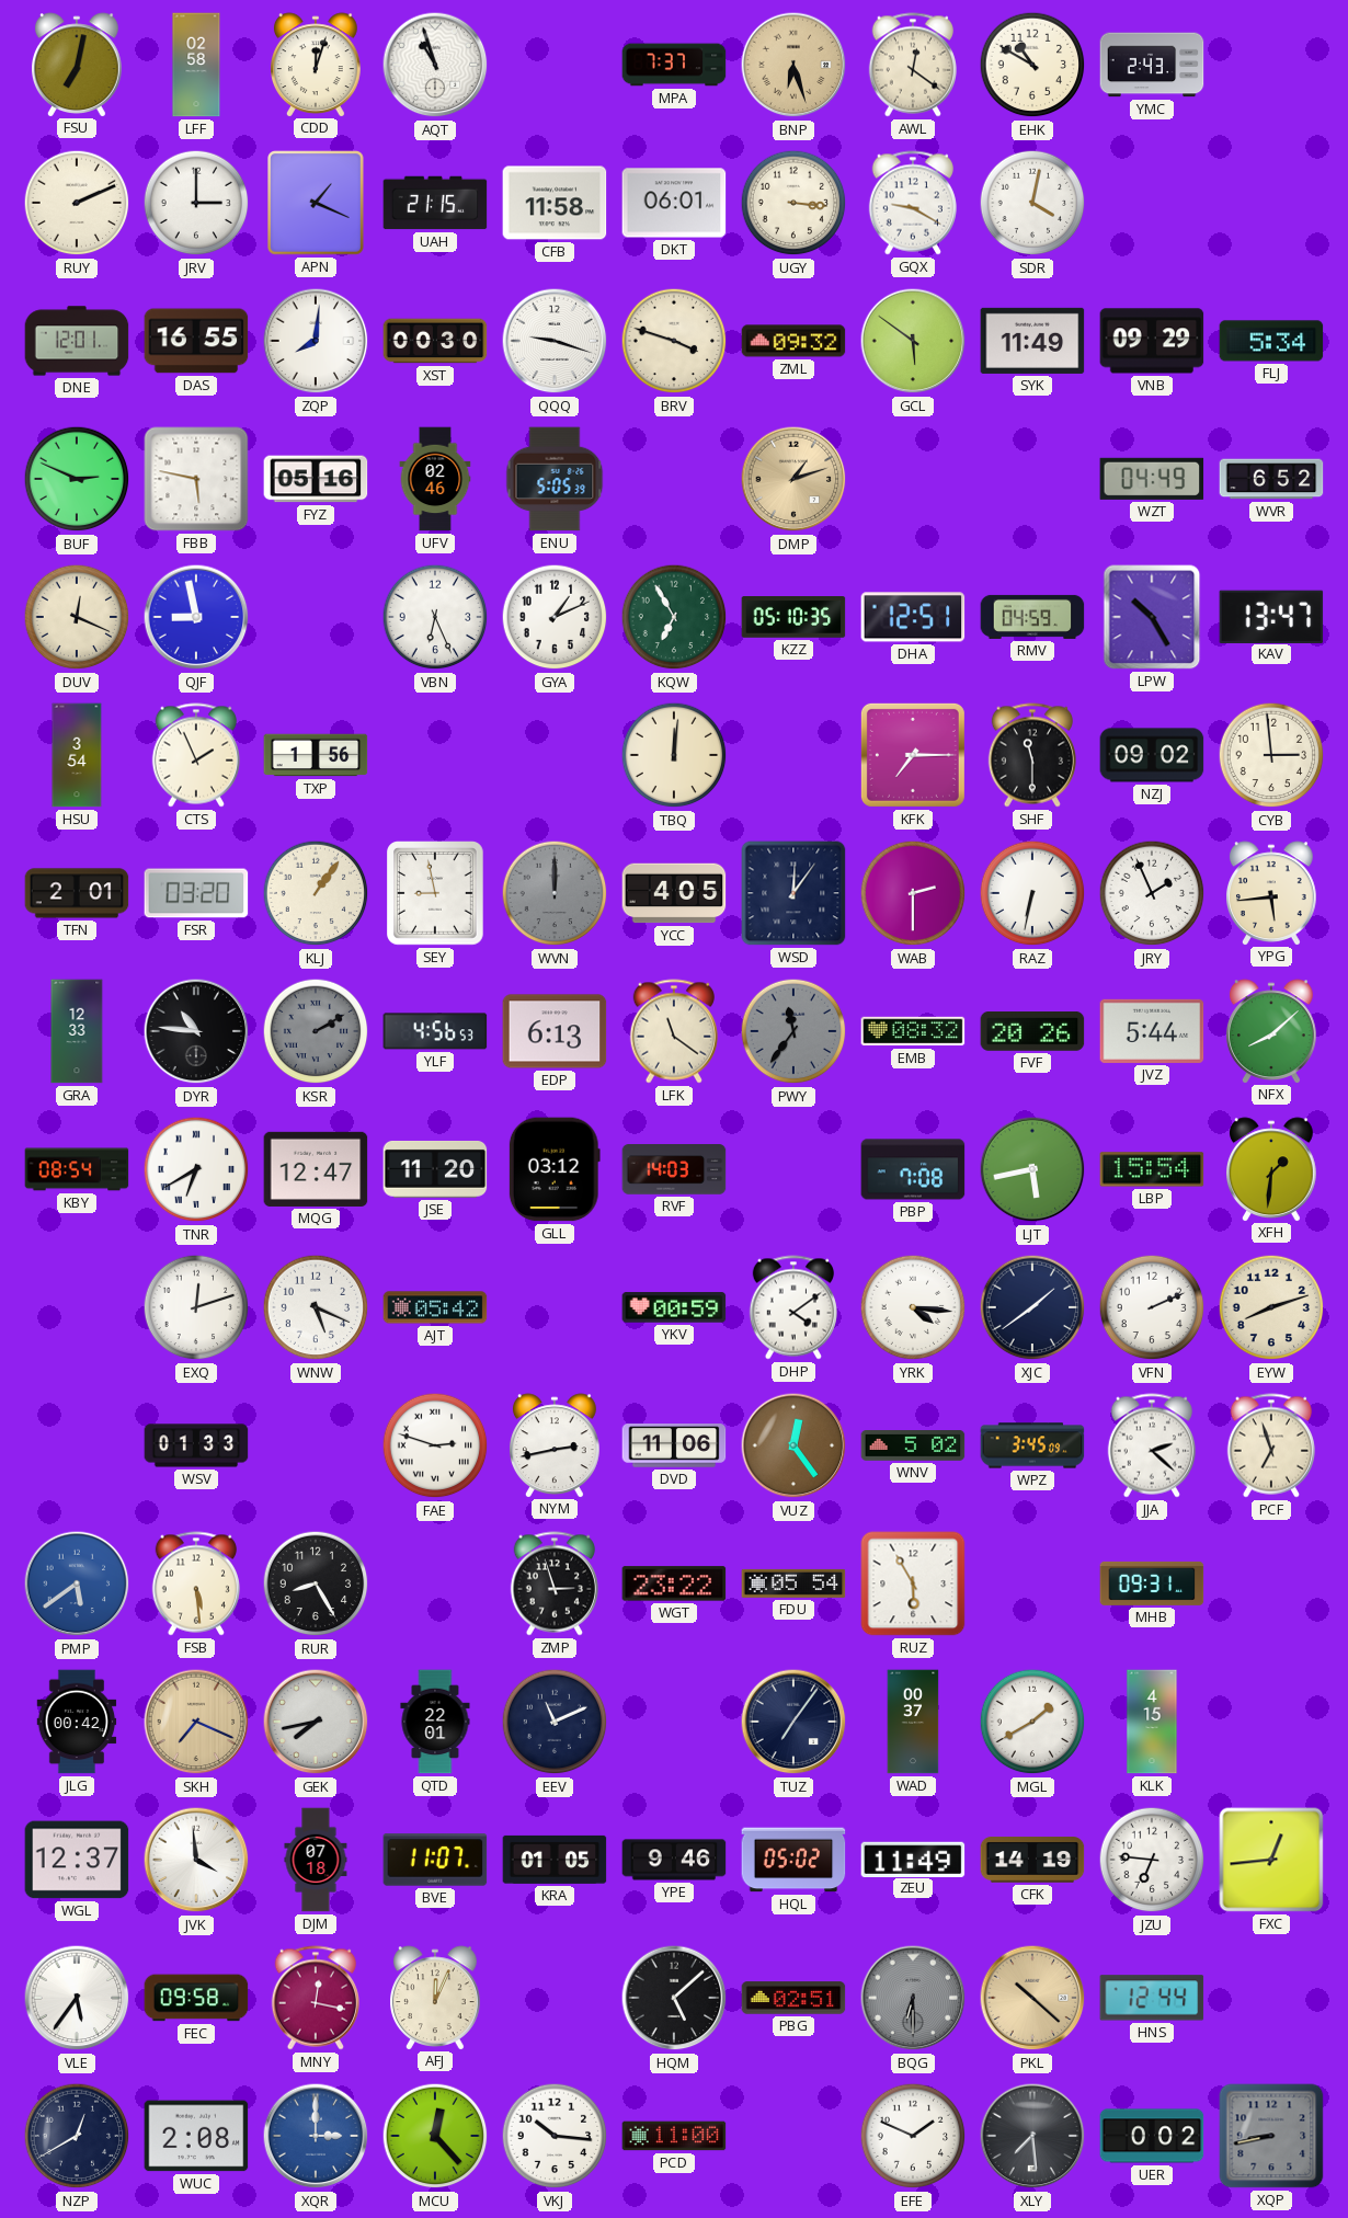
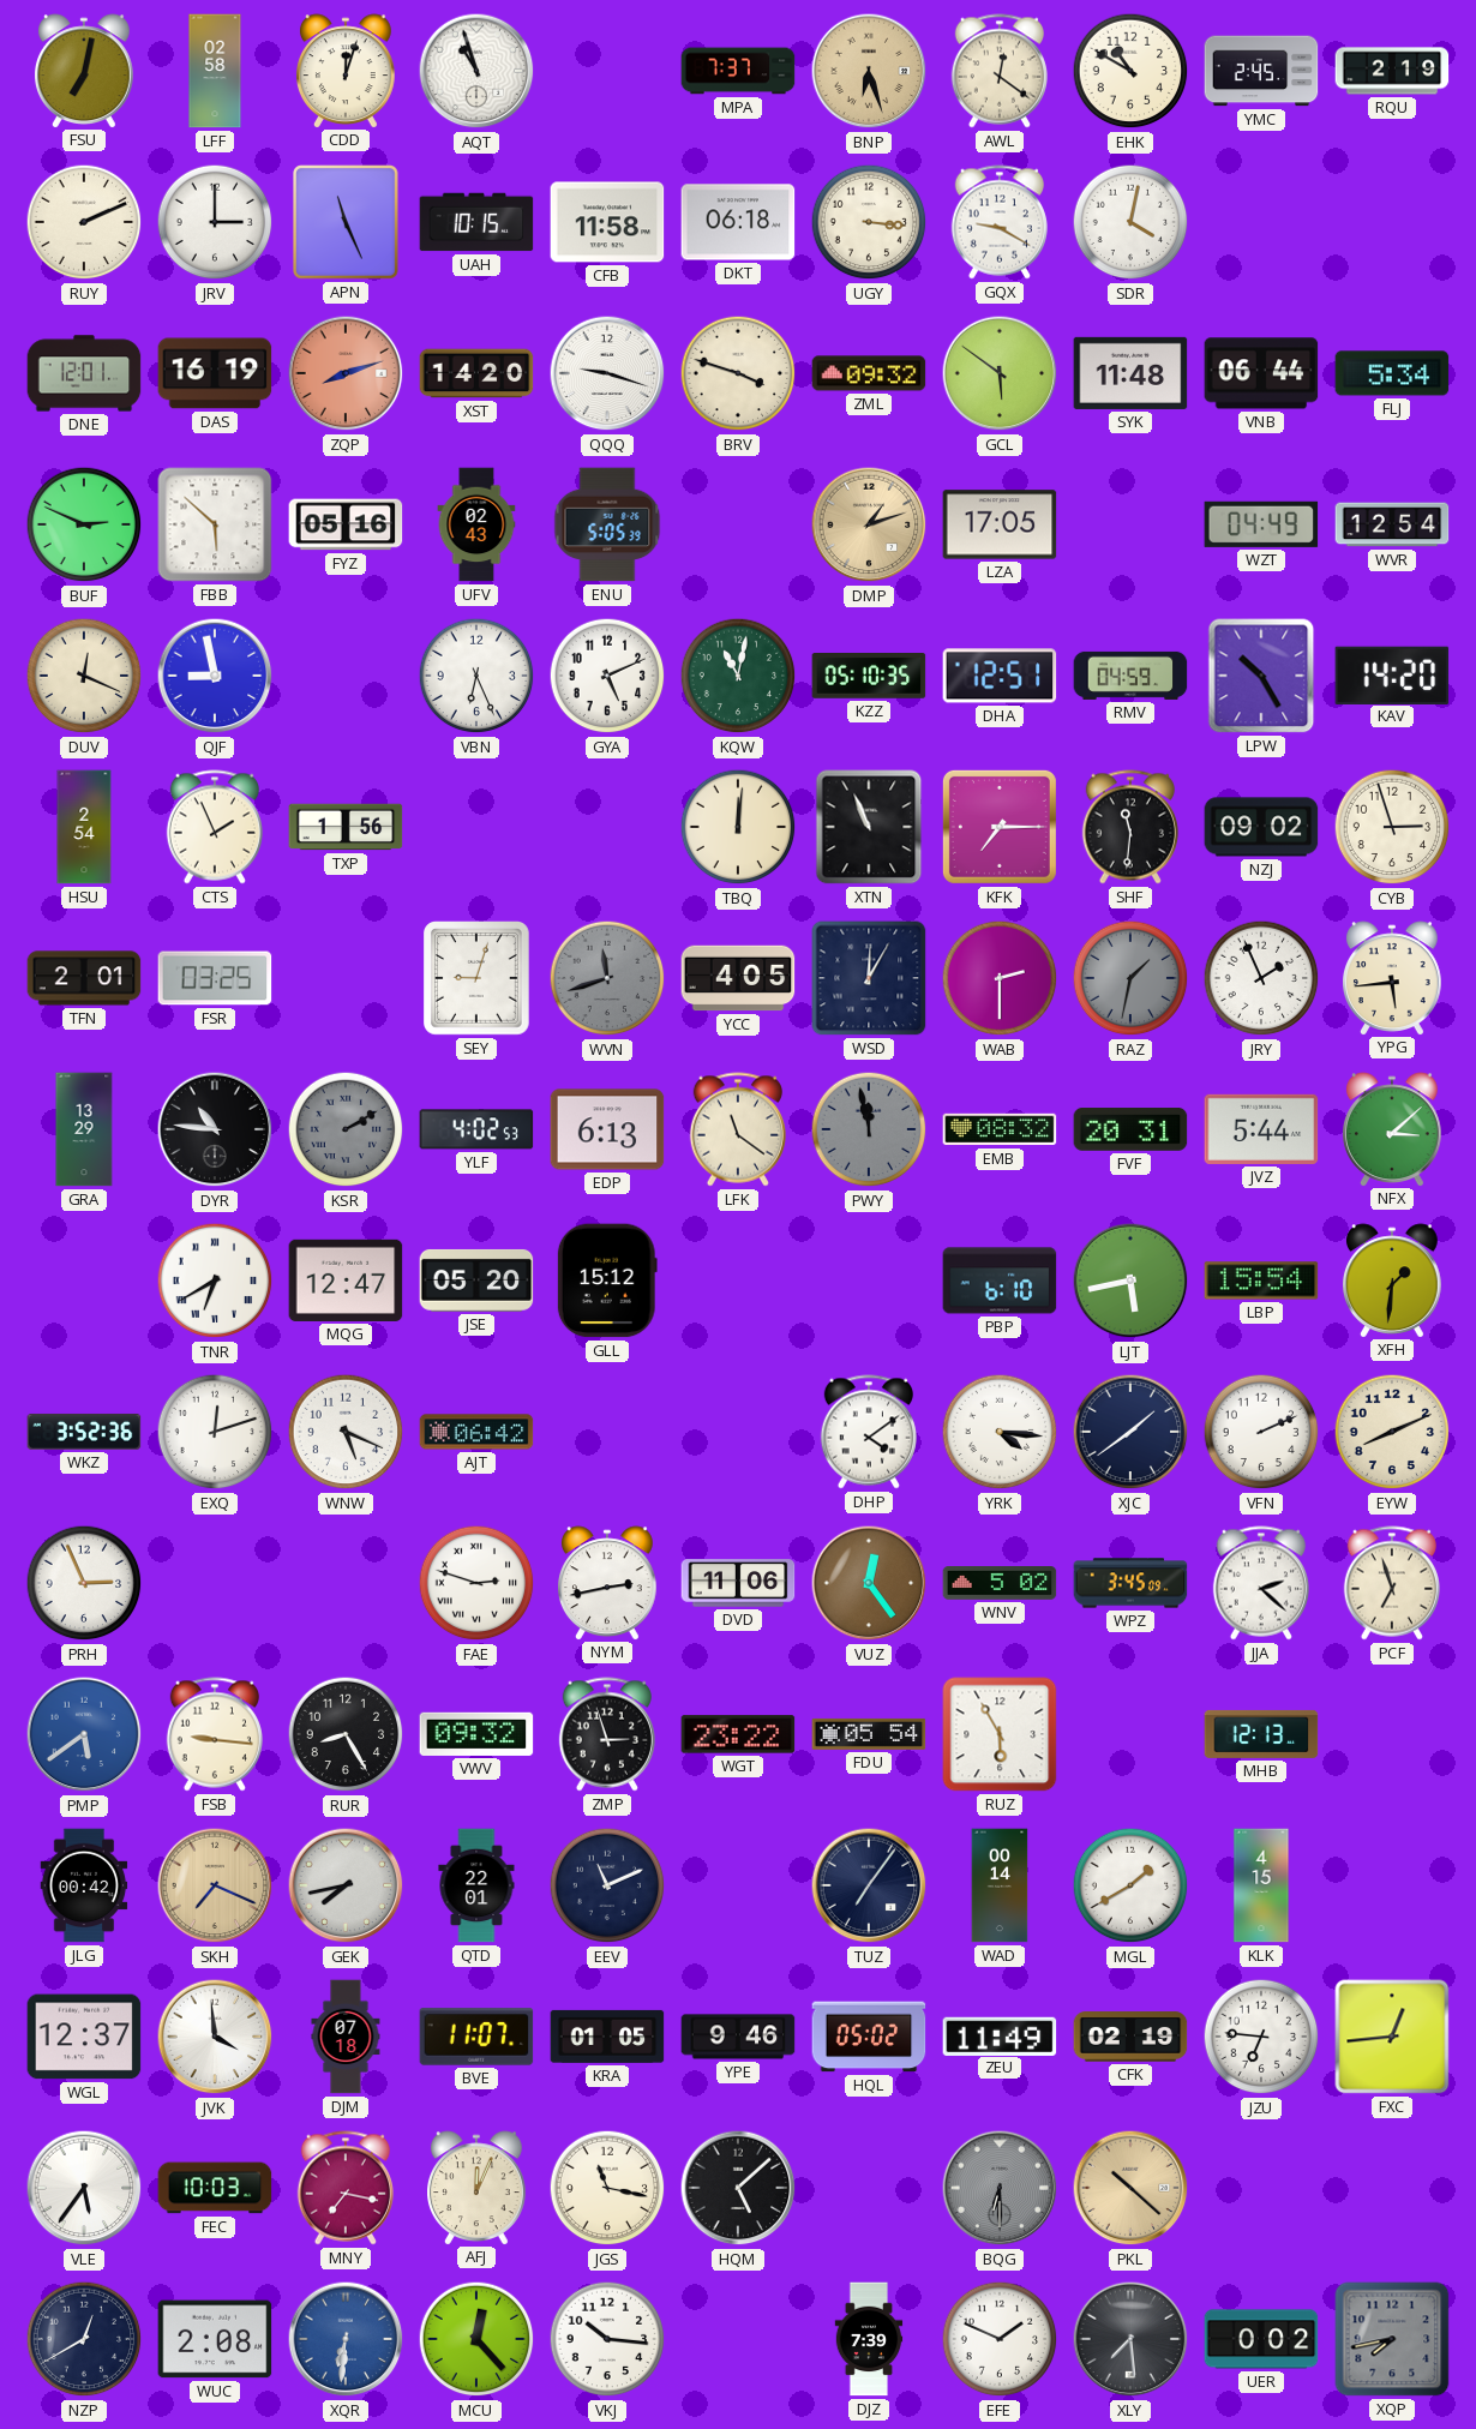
YMC: 2:43 -> 2:45 (1261, 71)
RQU: none -> 2:19 (1392, 71)
APN: 1:19 -> 11:26 (347, 223)
UAH: 21:15 -> 10:15 (476, 222)
DKT: 06:01 -> 06:18 (738, 222)
DAS: 16:55 -> 16:19 (215, 373)
ZQP: 8:01 -> 8:12 (346, 373)
ZQP dial: white -> salmon (346, 373)
XST: 00:30 -> 14:20 (476, 373)
SYK: 11:49 -> 11:48 (1130, 373)
VNB: 09:29 -> 06:44 (1261, 373)
FBB: 5:47 -> 5:52 (215, 524)
UFV: 02:46 -> 02:43 (476, 524)
LZA: none -> 17:05 (1000, 524)
WVR: 6:52 -> 12:54 (1392, 524)
GYA: 1:11 -> 5:11 (607, 676)
KQW: 6:55 -> 11:02 (738, 676)
KAV: 13:47 -> 14:20 (1392, 674)
HSU: 3:54 -> 2:54 (84, 827)
XTN: none -> 10:56 (869, 827)
SHF: 11:30 -> 11:31 (1130, 827)
CYB: 2:59 -> 2:57 (1392, 827)
FSR: 03:20 -> 03:25 (215, 978)
KLJ: 1:06 -> none (316, 893)
SEY: 8:58 -> 9:03 (478, 978)
WVN: 12:00 -> 11:42 (607, 978)
WSD: 12:06 -> 12:05 (869, 978)
RAZ: 6:32 -> 1:32 (1130, 978)
RAZ dial: white -> grey (1130, 978)
GRA: 12:33 -> 13:29 (84, 1129)
YLF: 4:56 -> 4:02 (476, 1129)
PWY: 11:36 -> 11:58 (869, 1129)
FVF: 20:26 -> 20:31 (1130, 1130)
NFX: 8:08 -> 3:08 (1393, 1129)
KBY: 08:54 -> none (77, 1169)
JSE: 11:20 -> 05:20 (476, 1281)
GLL: 03:12 -> 15:12 (607, 1281)
RVF: 14:03 -> none (674, 1169)
PBP: 7:08 -> 6:10 (1000, 1281)
WKZ: none -> 3:52 (84, 1432)
AJT: 05:42 -> 06:42 (476, 1432)
YKV: 00:59 -> none (674, 1307)
EYW: 8:12 -> 8:11 (1392, 1432)
PRH: none -> 2:56 (84, 1583)
WSV: 01:33 -> none (196, 1445)
FSB: 5:29 -> 9:16 (215, 1734)
VWV: none -> 09:32 (476, 1734)
MHB: 09:31 -> 12:13 (1261, 1734)
WAD: 00:37 -> 00:14 (1000, 1885)
CFK: 14:19 -> 02:19 (1130, 2037)
FEC: 09:58 -> 10:03 (215, 2188)
MNY: 12:17 -> 7:17 (346, 2188)
JGS: none -> 11:17 (607, 2188)
PBG: 02:51 -> none (793, 1998)
HNS: 12:44 -> none (1152, 1998)
XQR: 3:00 -> 6:31 (346, 2339)
PCD: 11:00 -> none (674, 2136)
DJZ: none -> 7:39 (869, 2339)
XQP: 8:43 -> 7:43 (1392, 2339)
